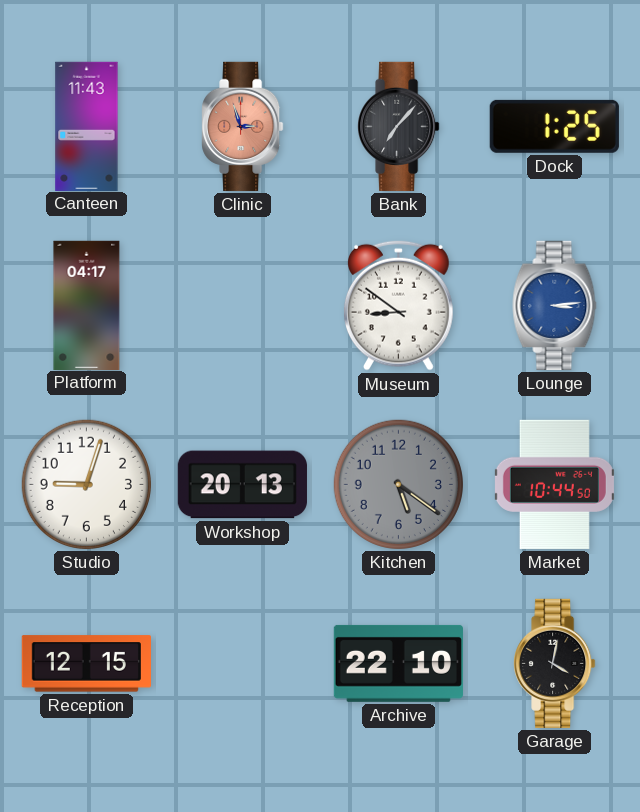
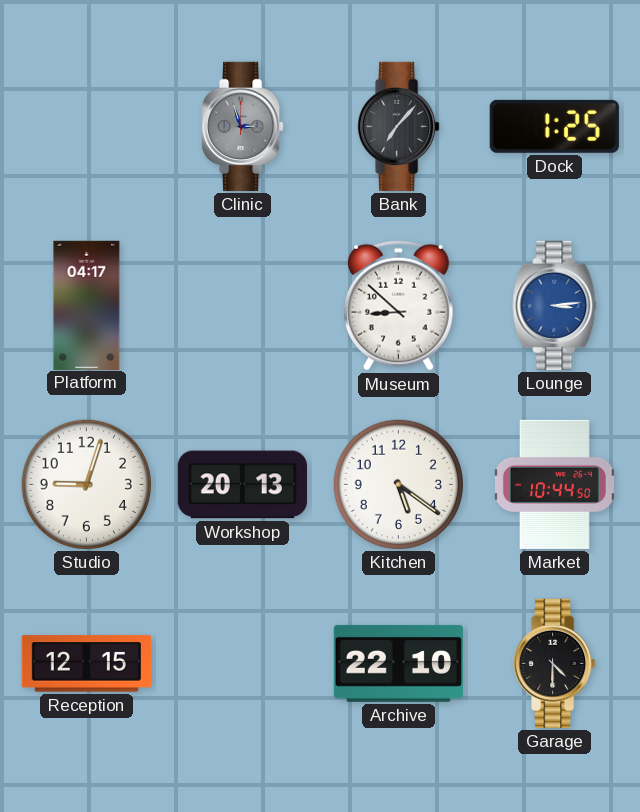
Canteen: 11:43 -> none (87, 126)
Clinic dial: salmon -> grey (243, 126)
Museum: 8:51 -> 8:52 (399, 305)
Kitchen dial: grey -> white (398, 484)
Garage: 4:02 -> 4:30 (555, 663)
